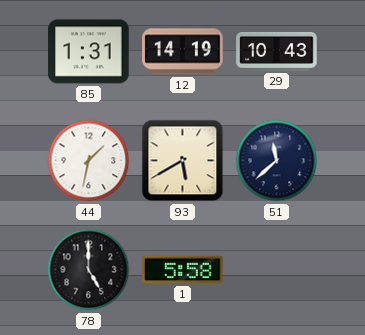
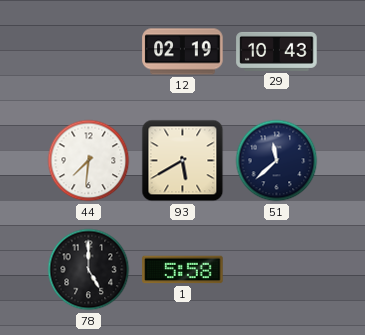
85: 1:31 -> none (89, 52)
12: 14:19 -> 02:19 (183, 52)
44: 1:32 -> 7:31 (89, 161)
